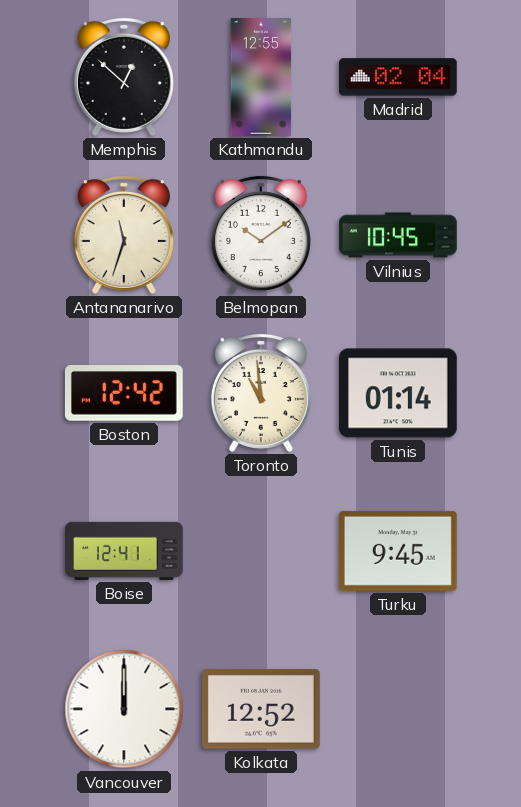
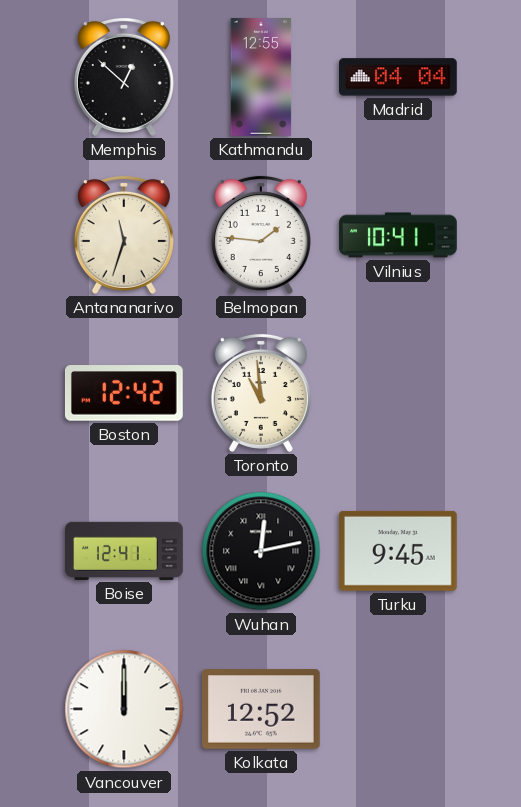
Madrid: 02:04 -> 04:04 (399, 77)
Belmopan: 10:09 -> 1:46 (261, 235)
Vilnius: 10:45 -> 10:41 (398, 235)
Tunis: 01:14 -> none (398, 393)
Wuhan: none -> 12:13 (261, 551)
